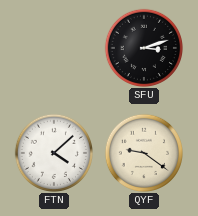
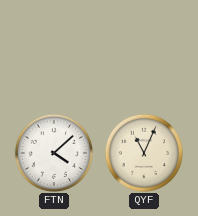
SFU: 3:12 -> none (143, 47)
QYF: 9:21 -> 11:04 (143, 152)
